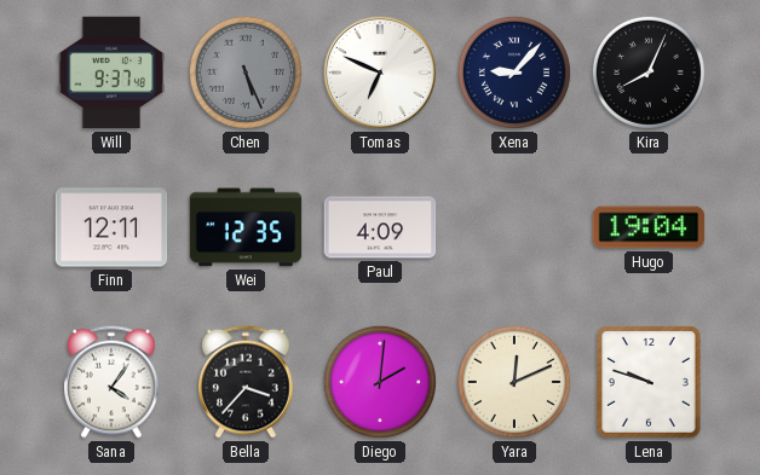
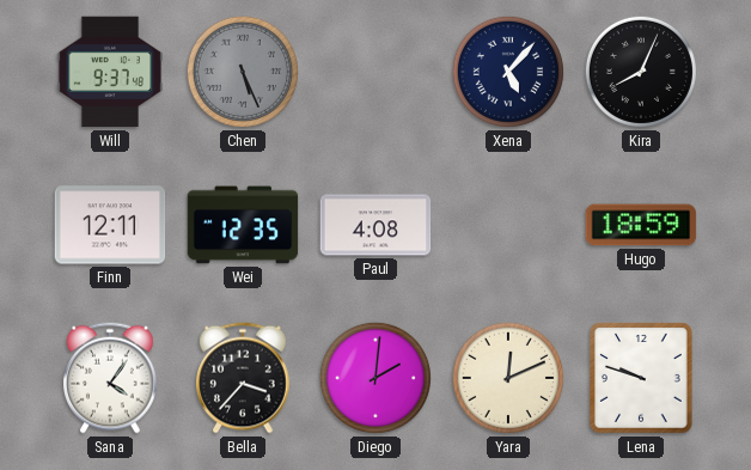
Tomas: 6:49 -> none (380, 73)
Xena: 9:07 -> 5:07 (508, 72)
Paul: 4:09 -> 4:08 (375, 225)
Hugo: 19:04 -> 18:59 (641, 225)
